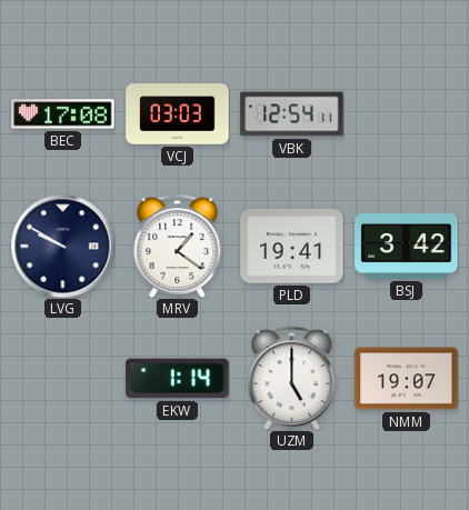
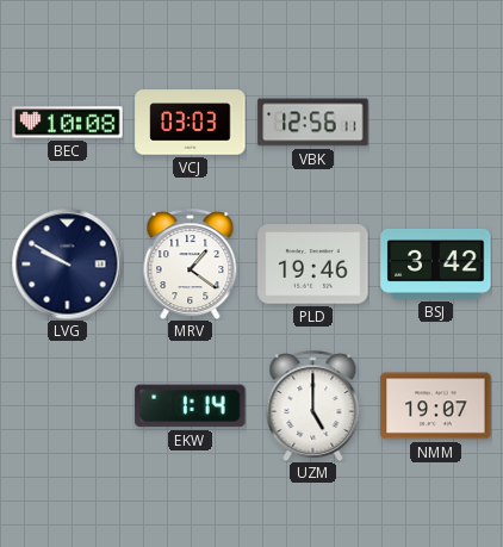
BEC: 17:08 -> 10:08 (68, 123)
VBK: 12:54 -> 12:56 (313, 123)
PLD: 19:41 -> 19:46 (313, 265)
